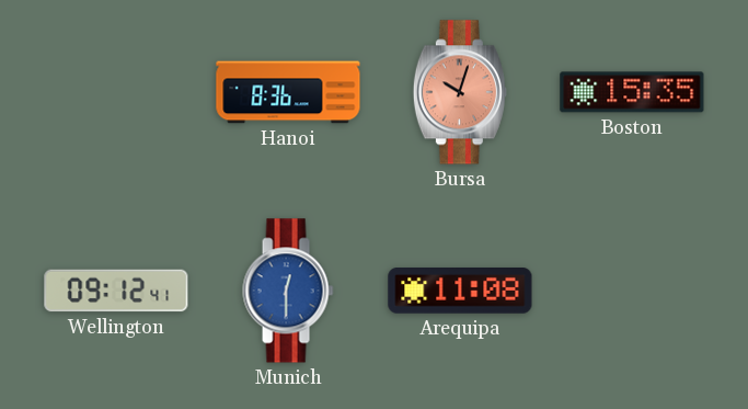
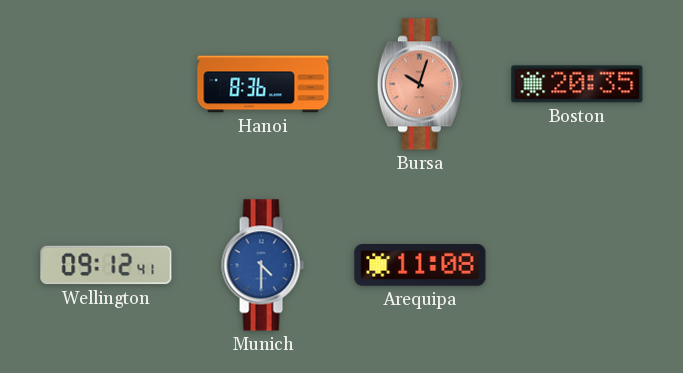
Boston: 15:35 -> 20:35 (577, 84)
Munich: 12:30 -> 4:30 (263, 265)
